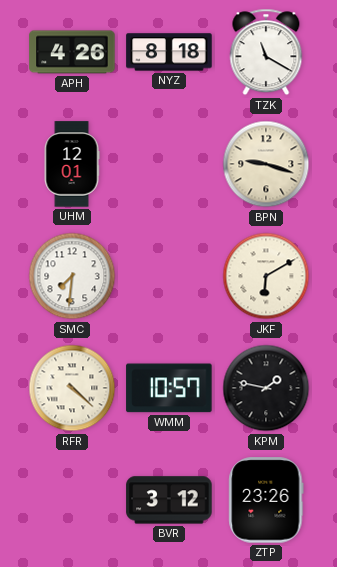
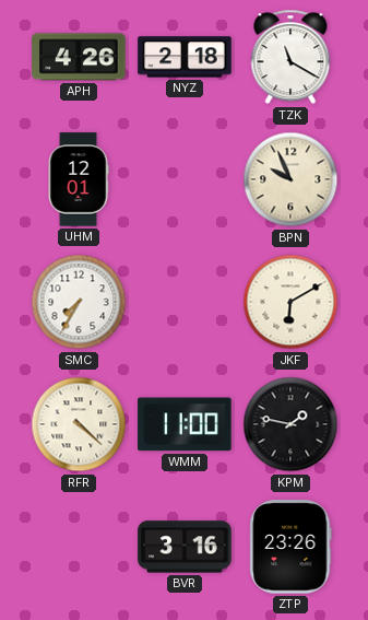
NYZ: 8:18 -> 2:18 (185, 57)
BPN: 9:18 -> 9:56 (290, 179)
SMC: 7:31 -> 7:35 (79, 302)
WMM: 10:57 -> 11:00 (185, 424)
BVR: 3:12 -> 3:16 (185, 547)
